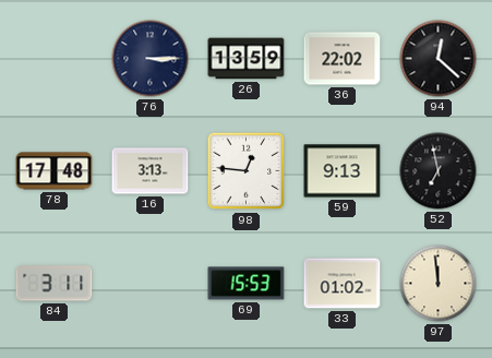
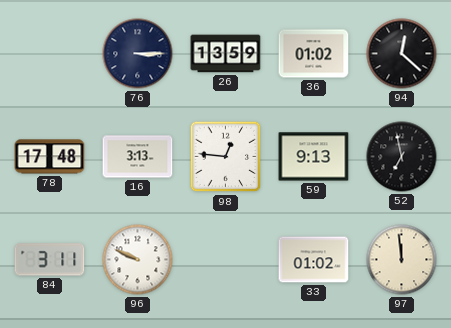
36: 22:02 -> 01:02 (314, 54)
96: none -> 9:49 (138, 260)
69: 15:53 -> none (247, 284)
